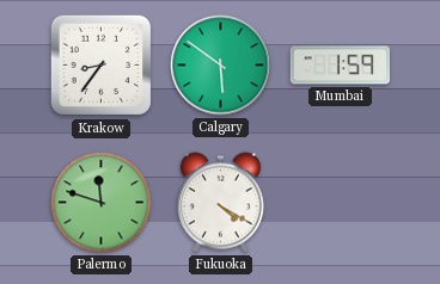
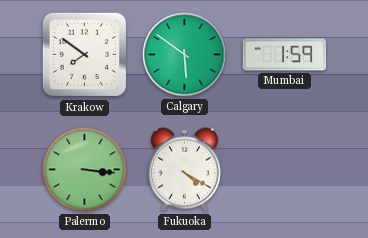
Krakow: 8:36 -> 7:51 (85, 55)
Palermo: 11:48 -> 3:16 (85, 170)
